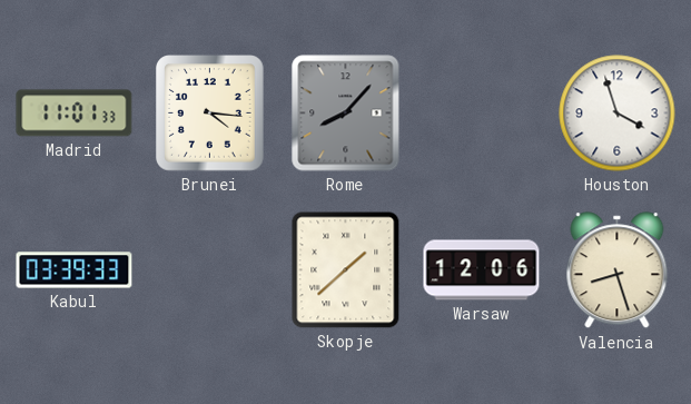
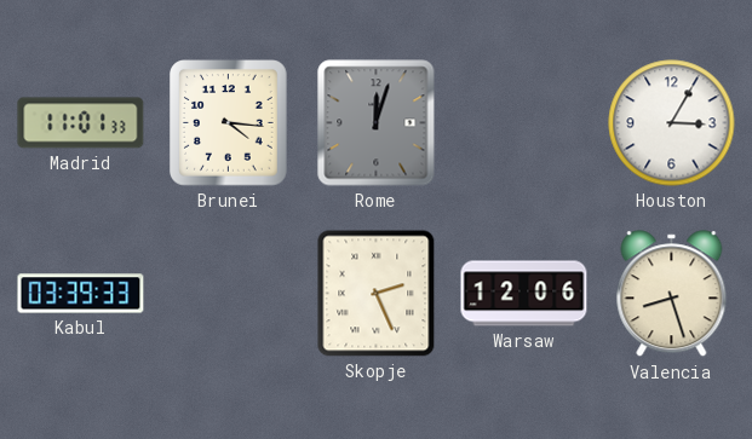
Rome: 8:07 -> 12:03 (377, 123)
Houston: 3:57 -> 3:05 (672, 123)
Skopje: 1:38 -> 2:26 (377, 294)
